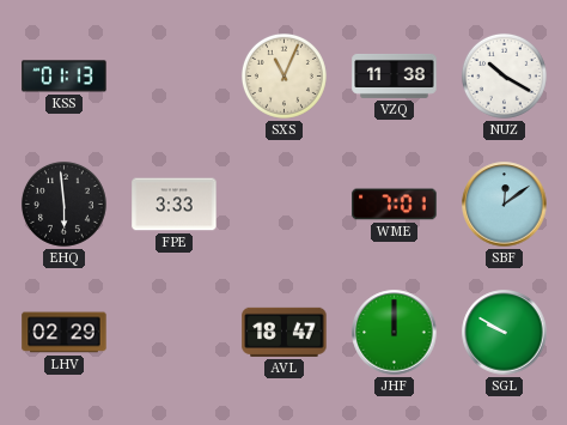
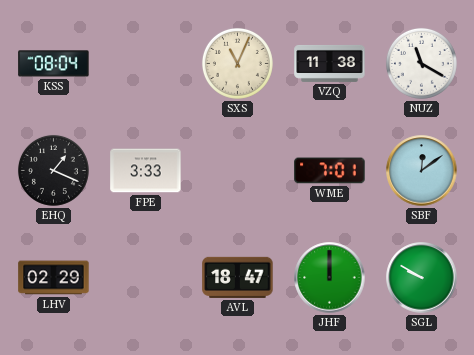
KSS: 01:13 -> 08:04 (54, 64)
NUZ: 10:20 -> 11:20 (421, 63)
EHQ: 5:59 -> 1:19 (53, 170)
